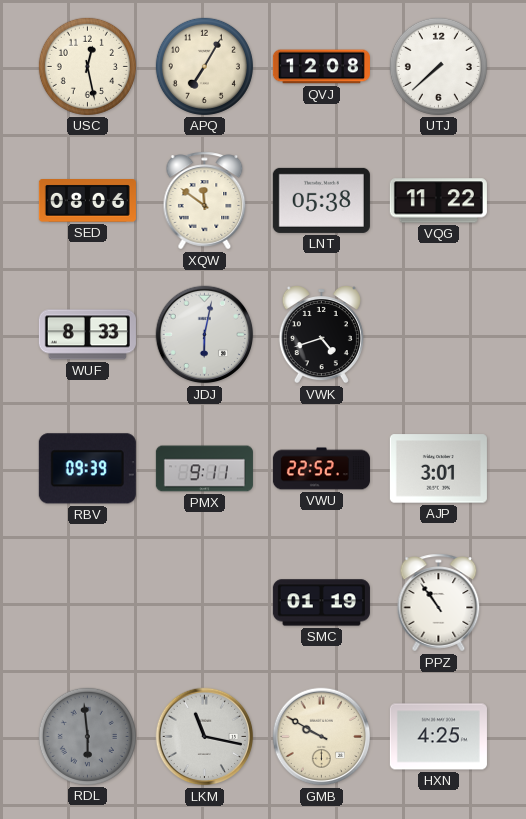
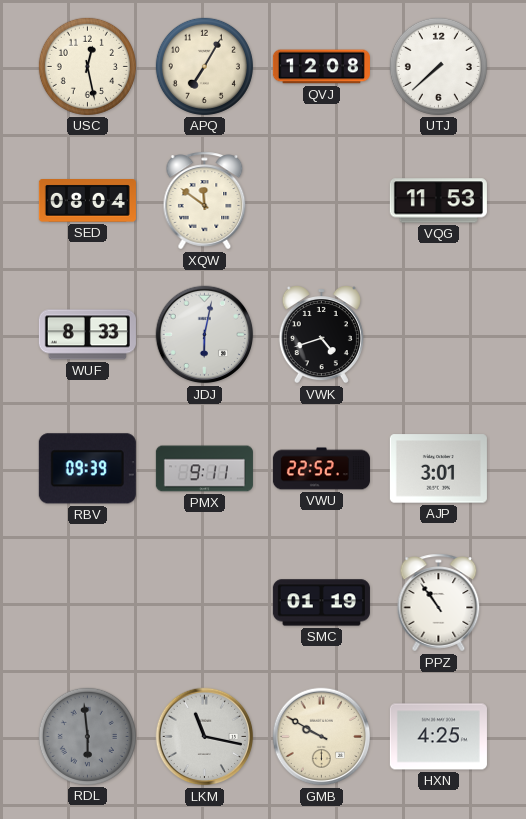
SED: 08:06 -> 08:04 (87, 201)
LNT: 05:38 -> none (321, 200)
VQG: 11:22 -> 11:53 (438, 201)
